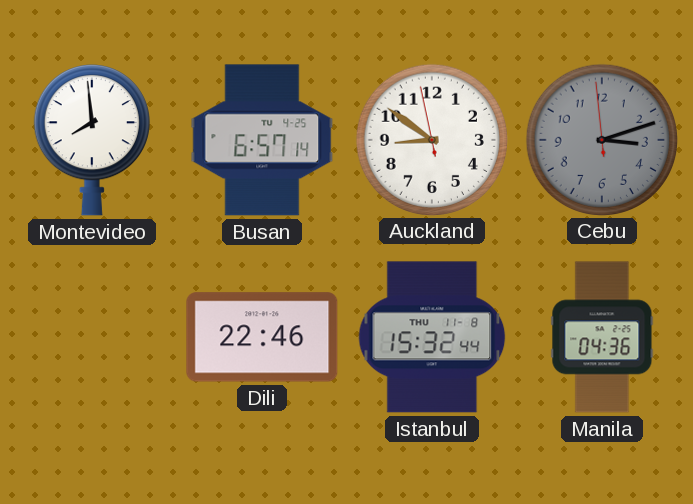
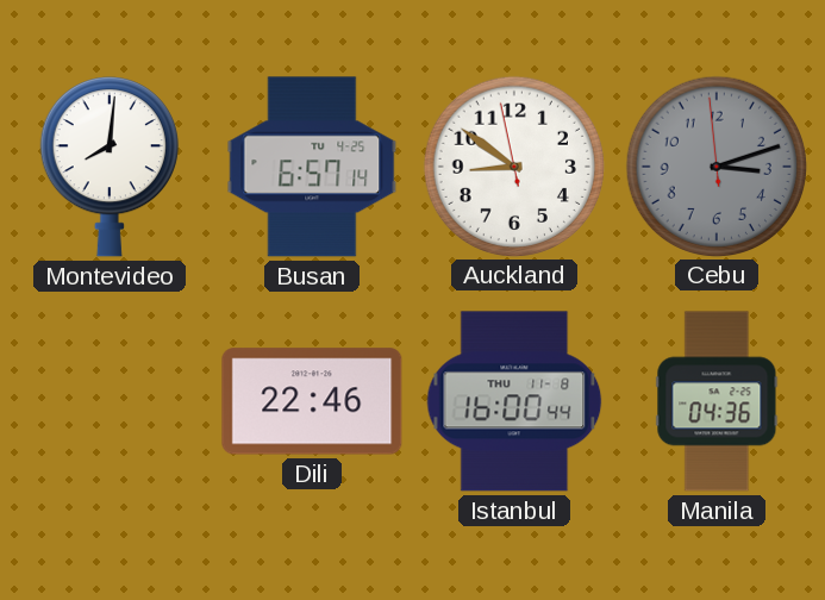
Montevideo: 7:59 -> 8:01 (110, 168)
Istanbul: 15:32 -> 16:00 (514, 401)
